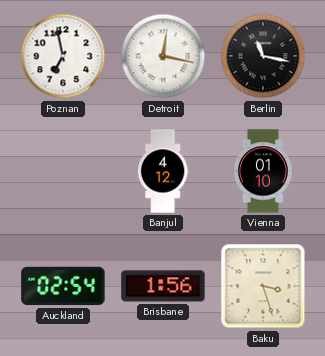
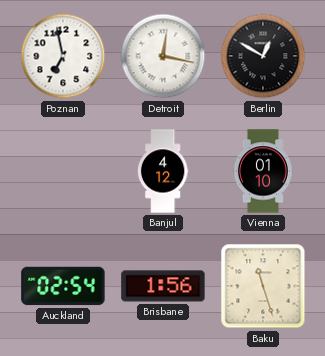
Berlin: 11:17 -> 12:50 (263, 56)
Baku: 3:27 -> 11:27 (263, 286)
